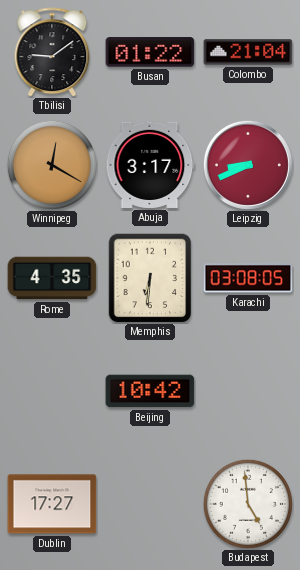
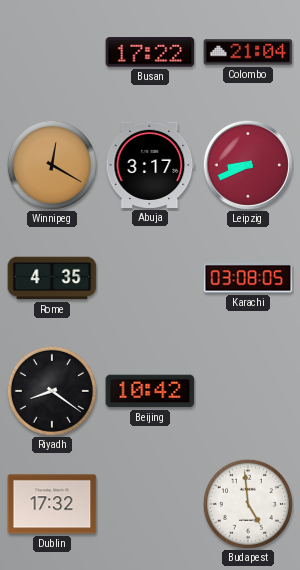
Tbilisi: 9:09 -> none (52, 52)
Busan: 01:22 -> 17:22 (150, 52)
Memphis: 6:31 -> none (150, 278)
Riyadh: none -> 8:21 (52, 391)
Dublin: 17:27 -> 17:32 (52, 504)
